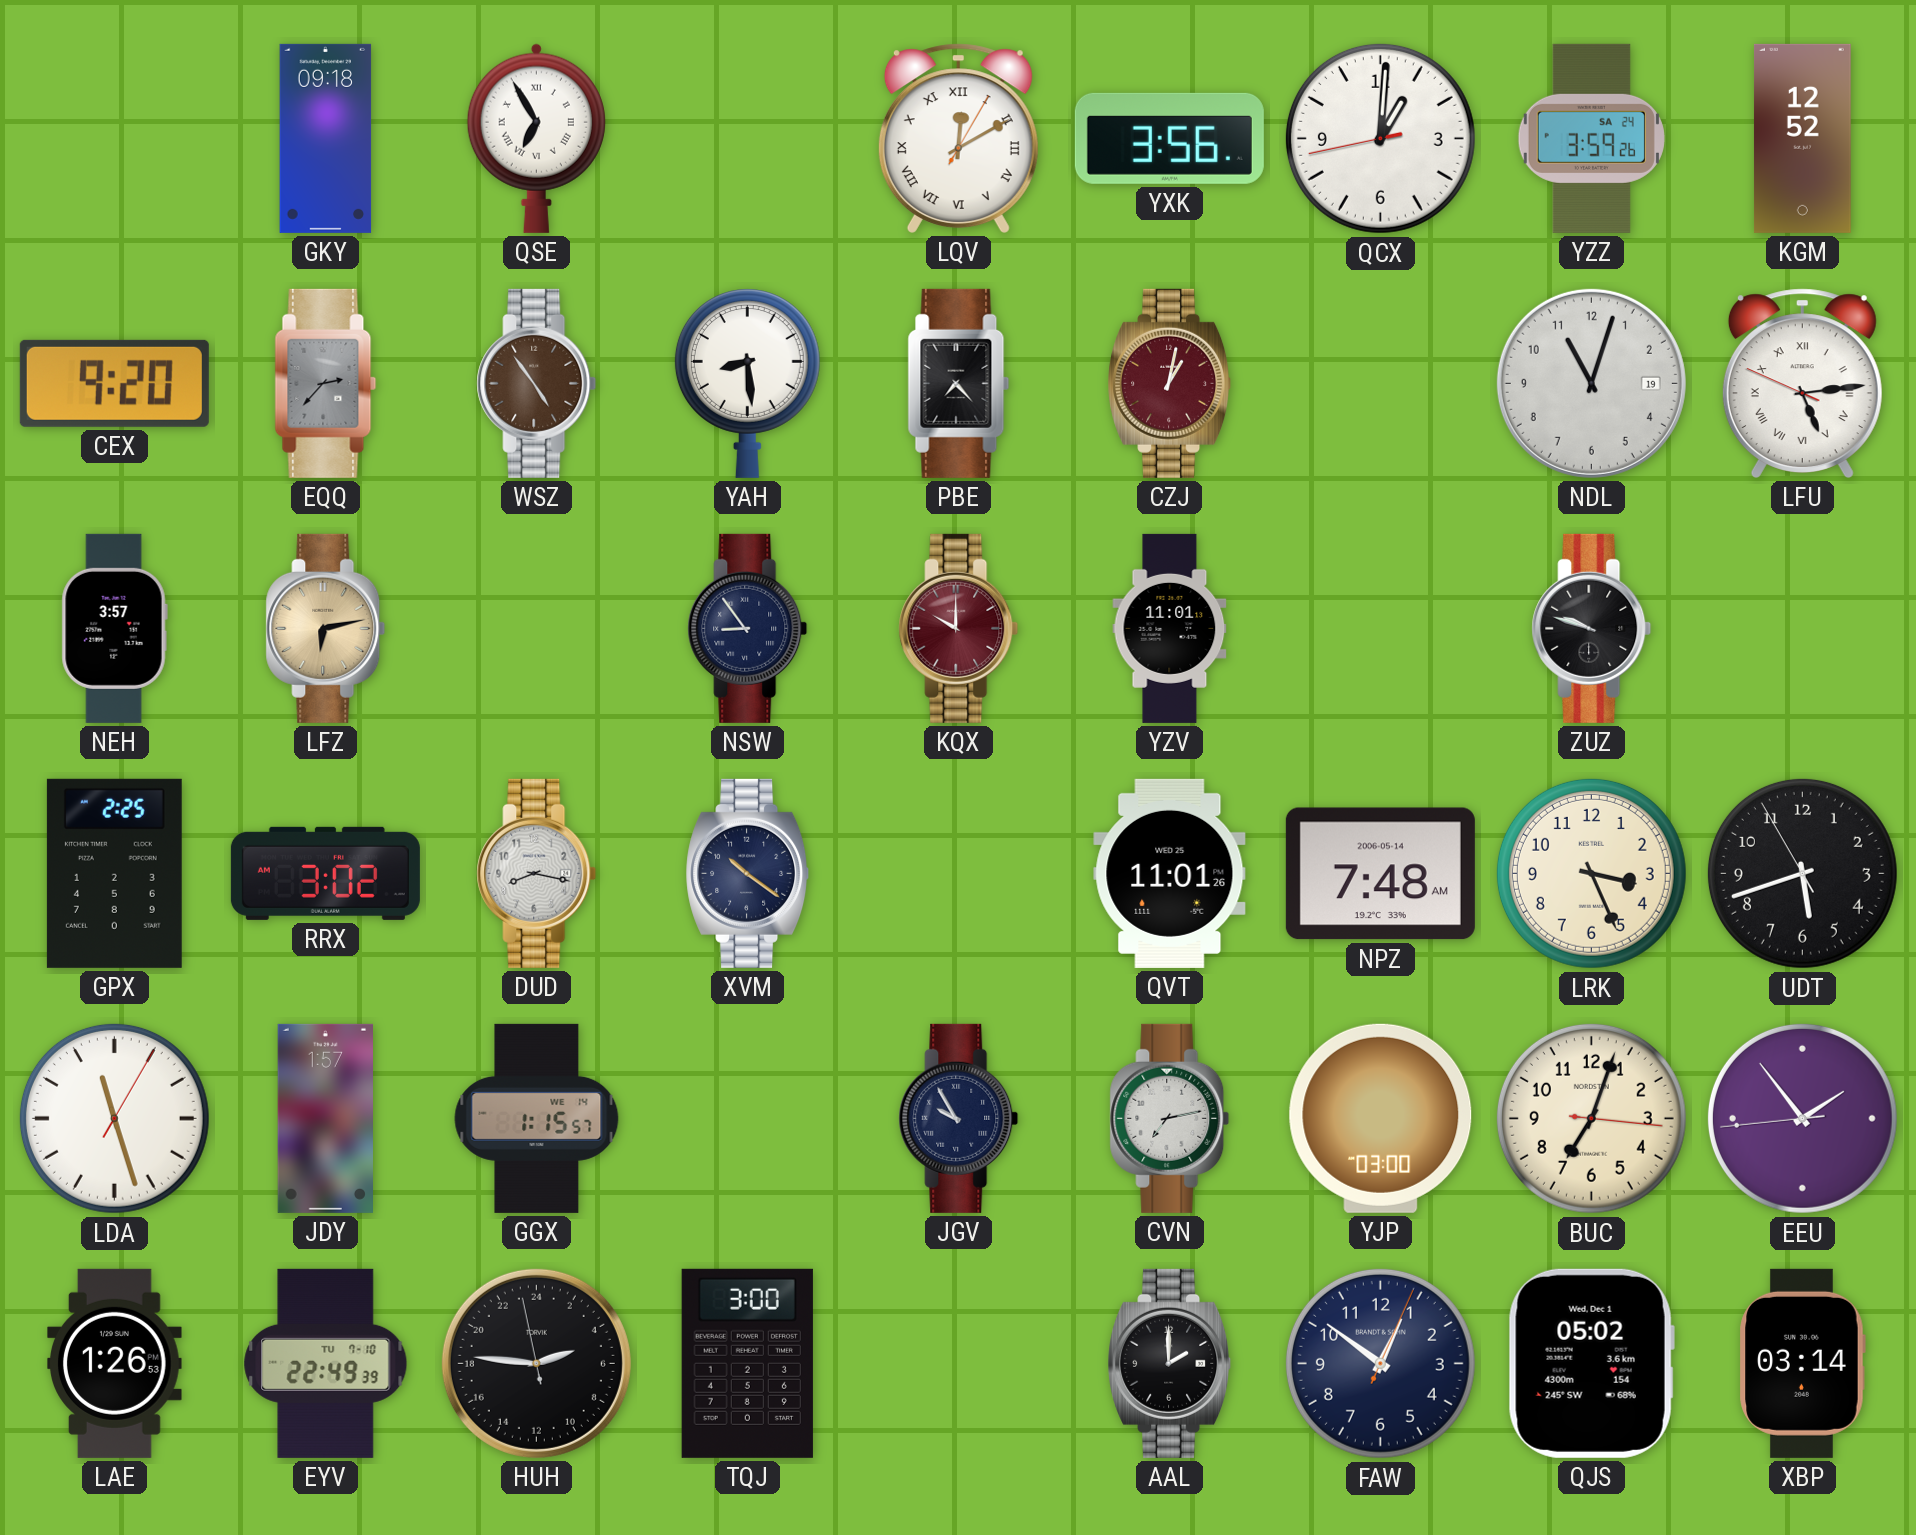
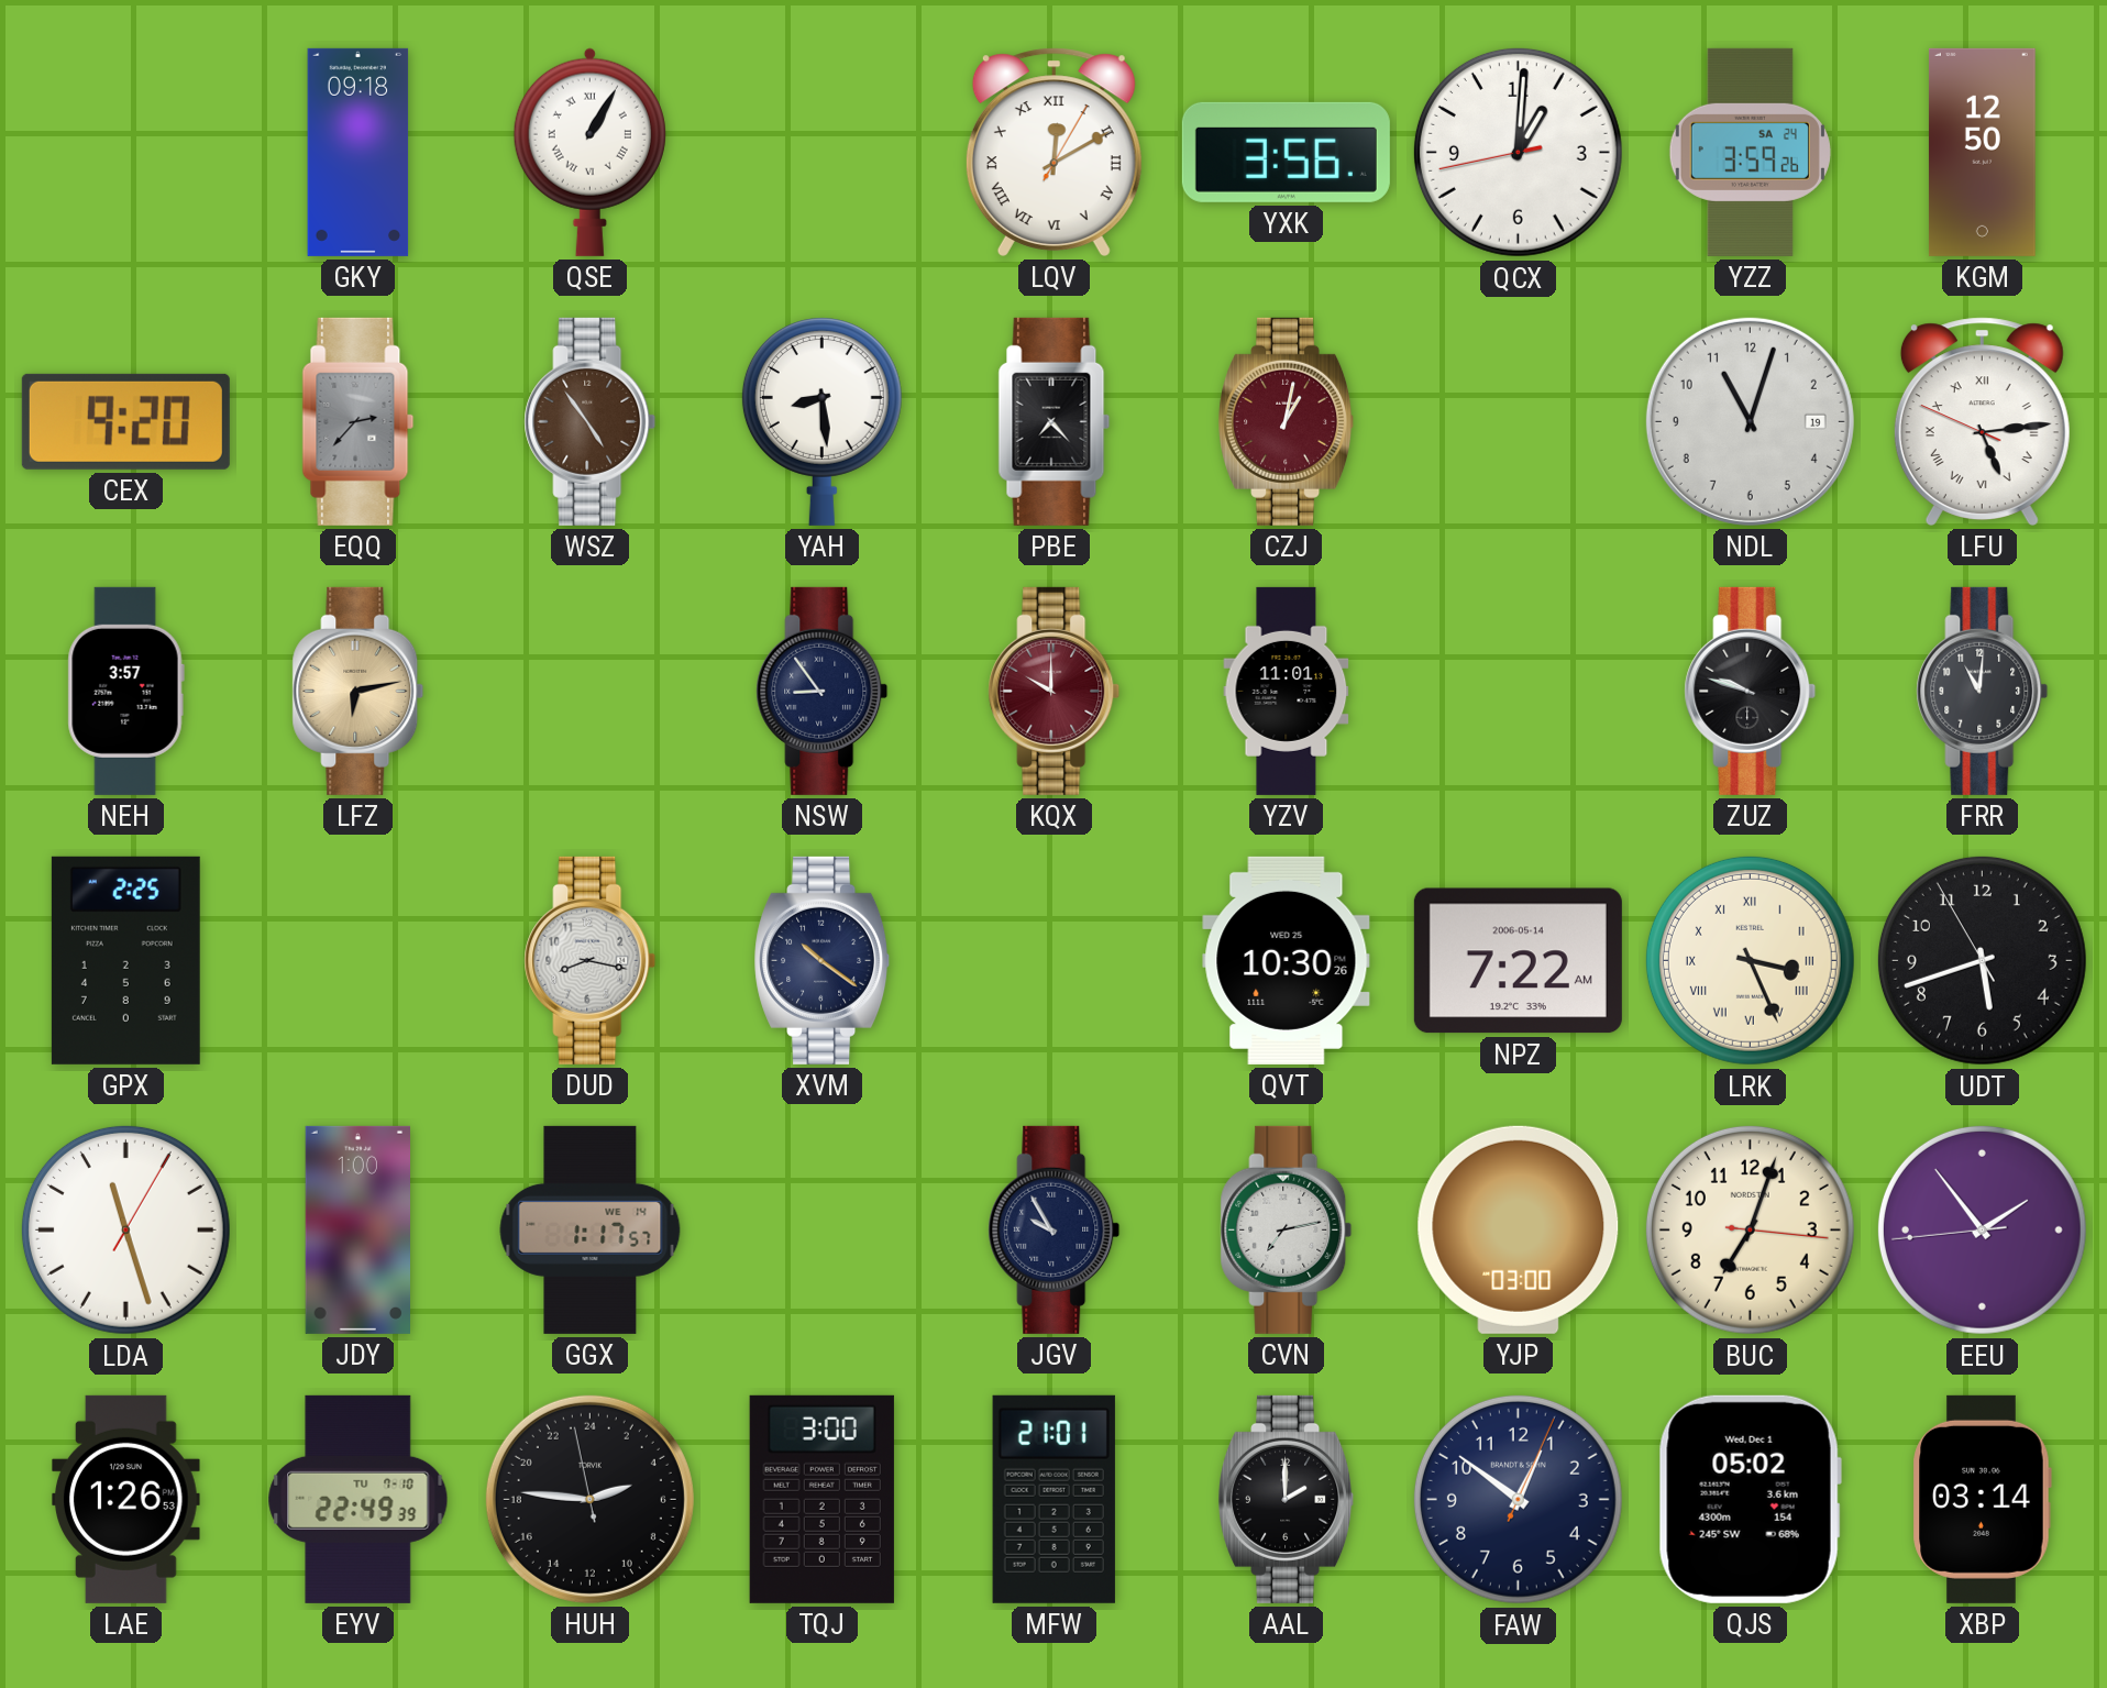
QSE: 6:55 -> 1:05 (589, 152)
KGM: 12:52 -> 12:50 (1982, 152)
FRR: none -> 11:01 (1983, 691)
RRX: 3:02 -> none (325, 873)
QVT: 11:01 -> 10:30 (1287, 960)
NPZ: 7:48 -> 7:22 (1518, 961)
LRK numerals: Arabic -> Roman (1750, 960)
JDY: 1:57 -> 1:00 (357, 1229)
GGX: 1:15 -> 1:17 (591, 1229)
MFW: none -> 21:01 (1053, 1499)
